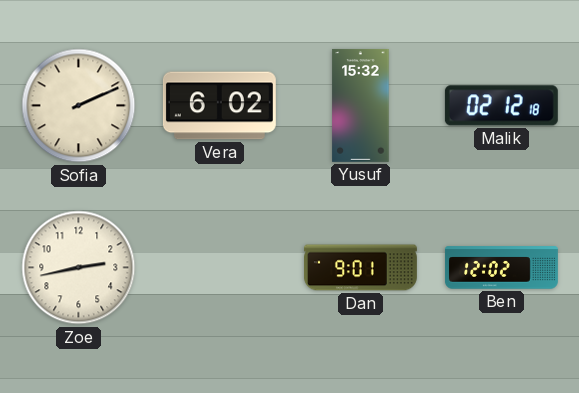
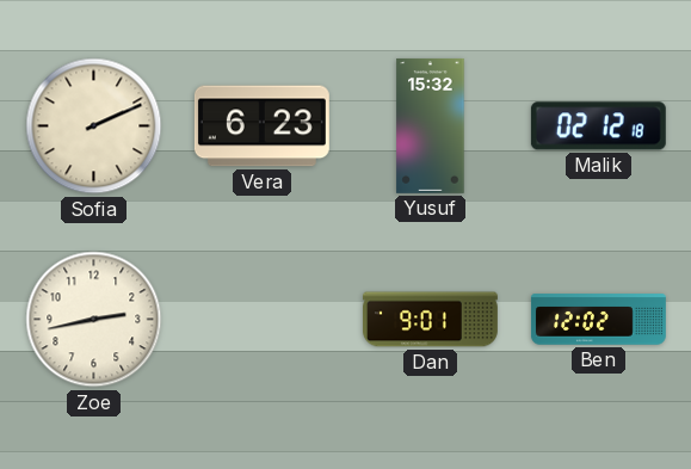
Vera: 6:02 -> 6:23 (261, 126)
